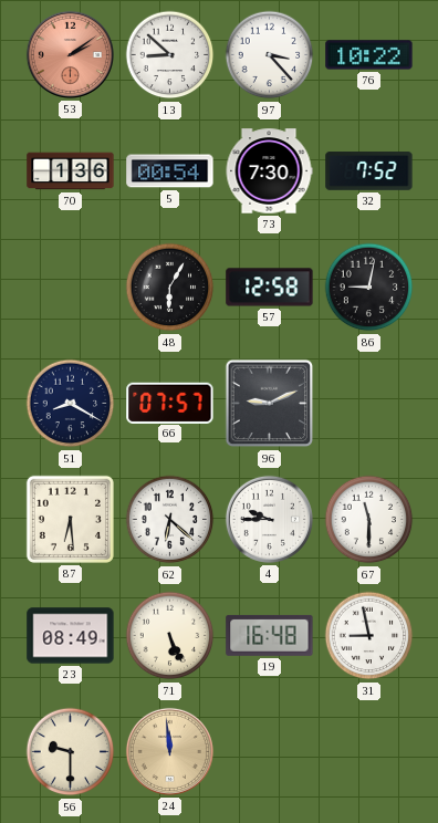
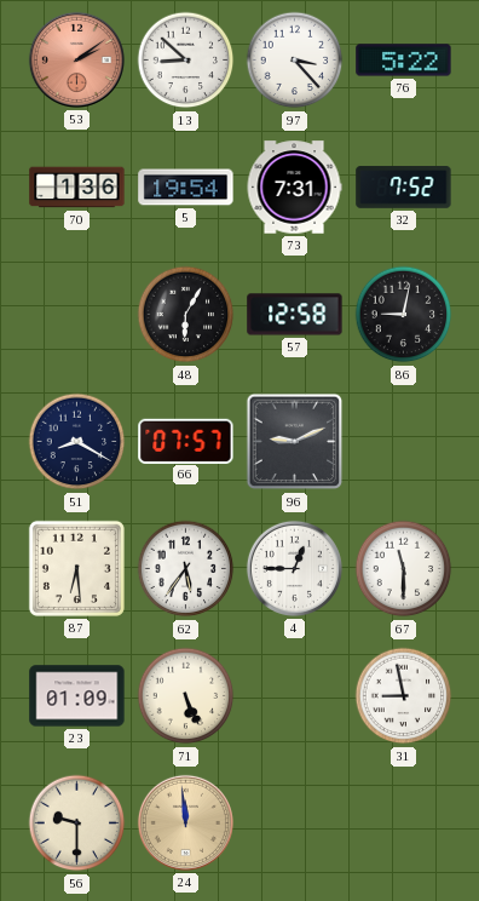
76: 10:22 -> 5:22 (404, 61)
5: 00:54 -> 19:54 (186, 188)
73: 7:30 -> 7:31 (294, 188)
62: 6:22 -> 5:36 (186, 569)
4: 9:45 -> 12:45 (294, 568)
23: 08:49 -> 01:09 (77, 696)
19: 16:48 -> none (270, 635)
